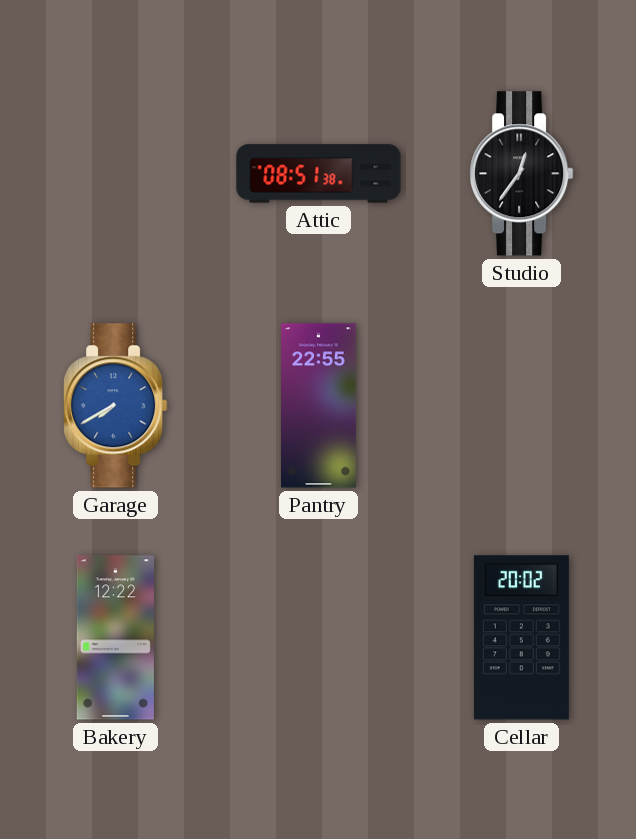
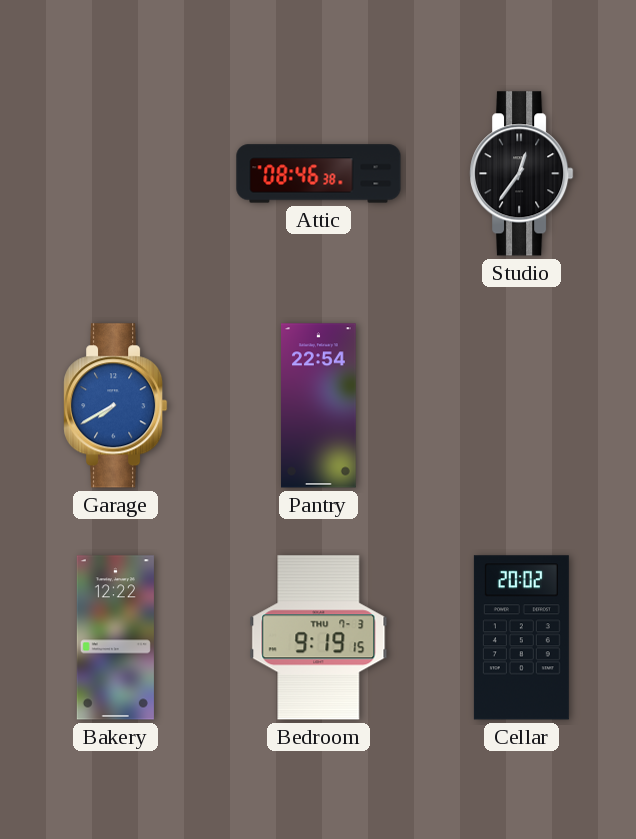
Attic: 08:51 -> 08:46 (319, 174)
Pantry: 22:55 -> 22:54 (319, 406)
Bedroom: none -> 9:19 (319, 638)
